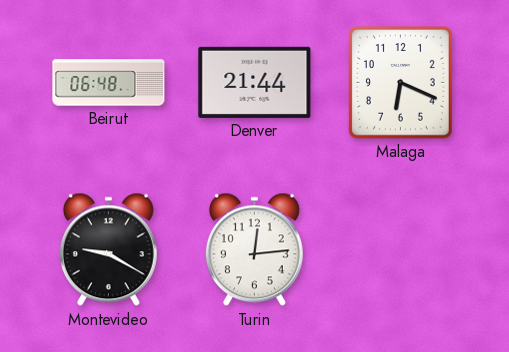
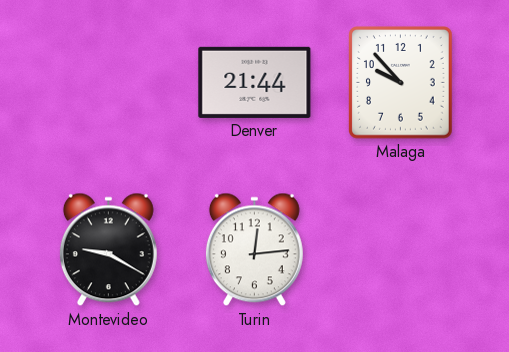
Beirut: 06:48 -> none (109, 83)
Malaga: 6:19 -> 9:53 (401, 83)
